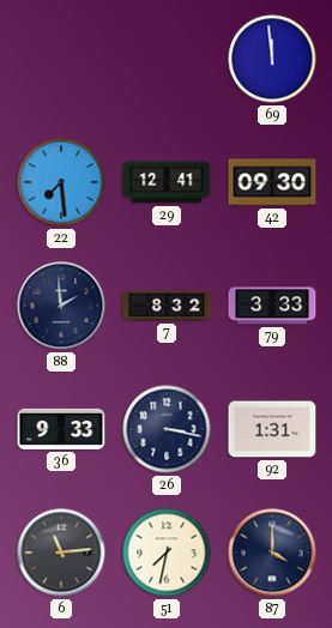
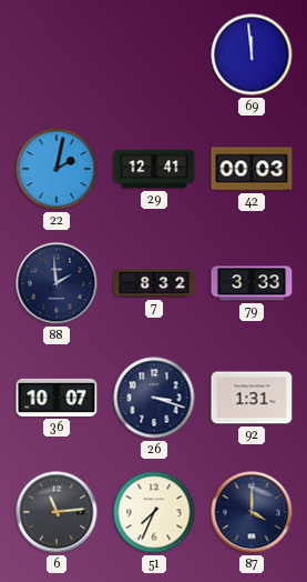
22: 7:29 -> 2:02 (57, 169)
42: 09:30 -> 00:03 (252, 169)
36: 9:33 -> 10:07 (57, 398)
26: 3:17 -> 3:18 (154, 398)
51: 7:32 -> 7:34 (154, 512)
